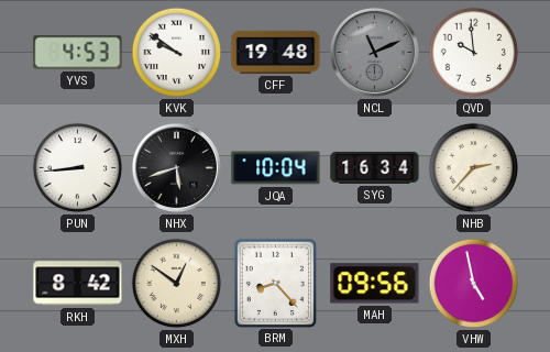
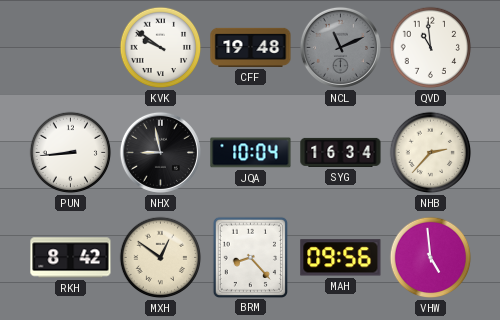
YVS: 4:53 -> none (78, 53)
QVD: 9:59 -> 10:59 (431, 48)
NHX: 5:42 -> 8:58 (160, 152)
VHW: 4:58 -> 4:59 (431, 258)
